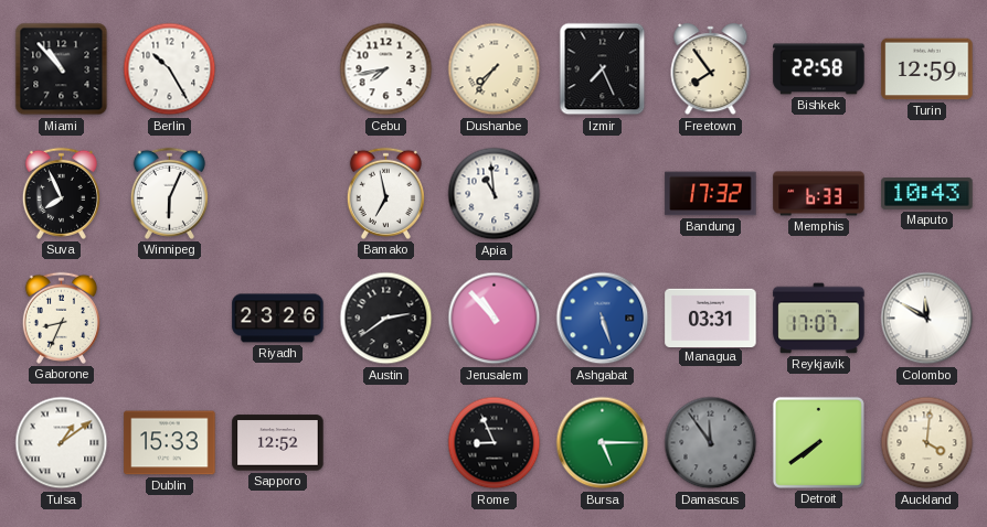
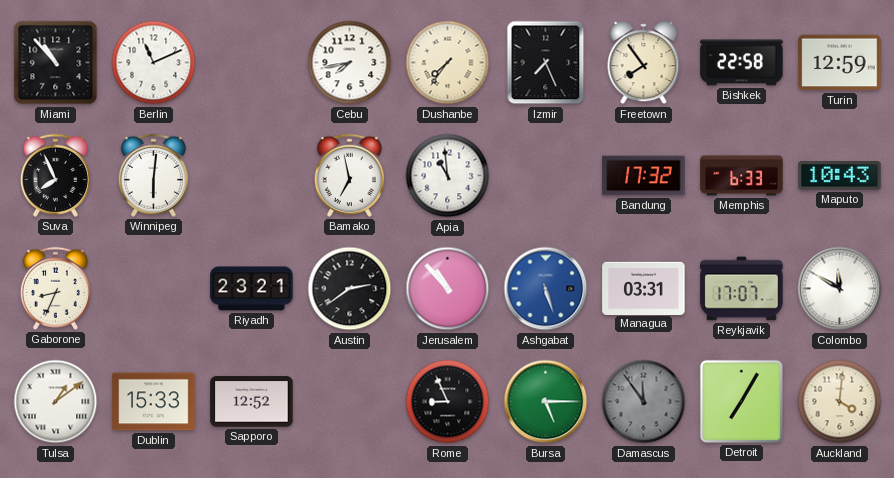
Berlin: 10:25 -> 11:11 (154, 63)
Winnipeg: 6:04 -> 6:01 (153, 175)
Riyadh: 23:26 -> 23:21 (252, 289)
Detroit: 7:39 -> 7:05 (741, 401)
